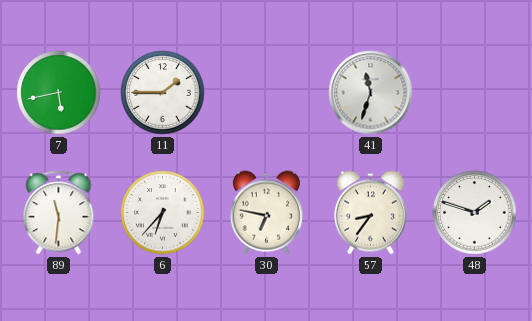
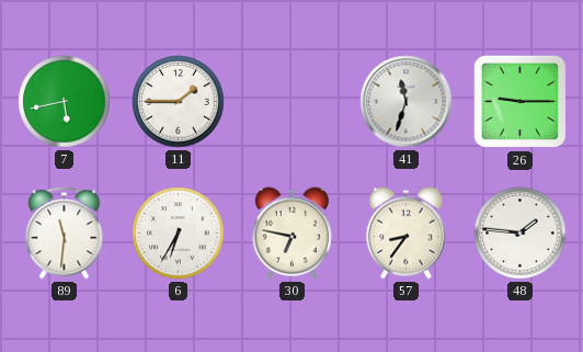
26: none -> 9:15 (521, 102)
6: 6:37 -> 6:35 (179, 234)
48: 1:48 -> 1:46 (521, 234)
